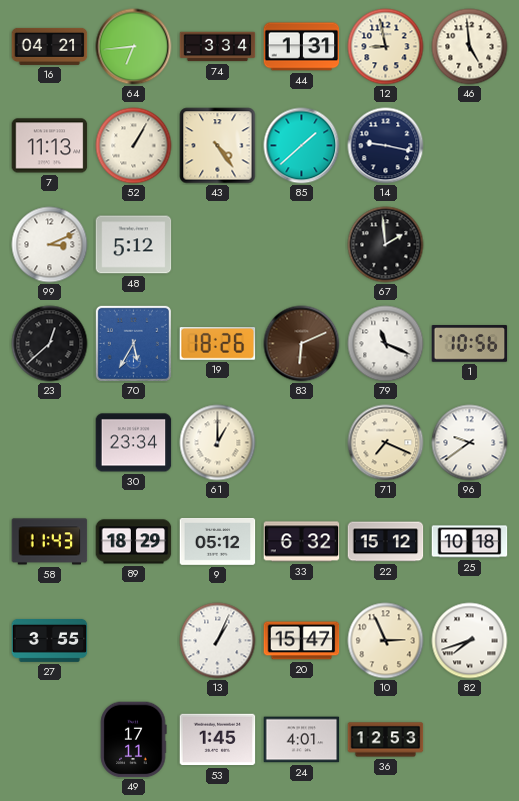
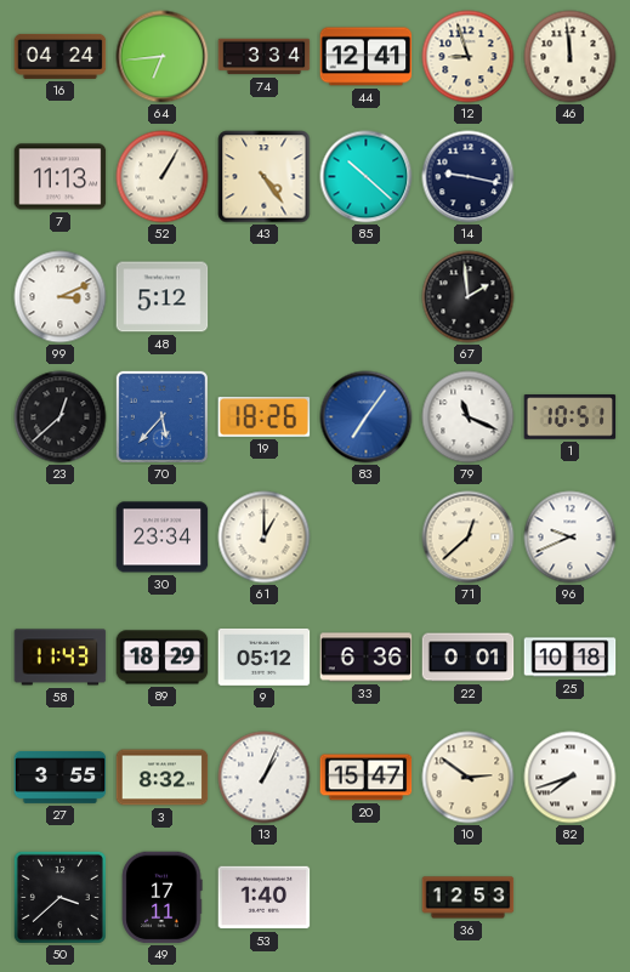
16: 04:21 -> 04:24 (61, 56)
44: 1:31 -> 12:41 (367, 57)
12: 8:58 -> 8:57 (469, 57)
46: 4:59 -> 11:59 (571, 57)
85: 1:38 -> 10:22 (367, 177)
70: 5:35 -> 5:37 (161, 416)
83: 6:11 -> 7:06 (367, 417)
83 dial: brown -> blue (367, 417)
1: 10:56 -> 10:51 (571, 417)
71: 7:19 -> 12:38 (469, 538)
96: 9:39 -> 9:41 (571, 538)
33: 6:32 -> 6:36 (367, 658)
22: 15:12 -> 0:01 (469, 658)
3: none -> 8:32 (163, 778)
10: 2:56 -> 2:51 (469, 778)
50: none -> 3:38 (59, 897)
53: 1:45 -> 1:40 (265, 898)
24: 4:01 -> none (302, 740)
